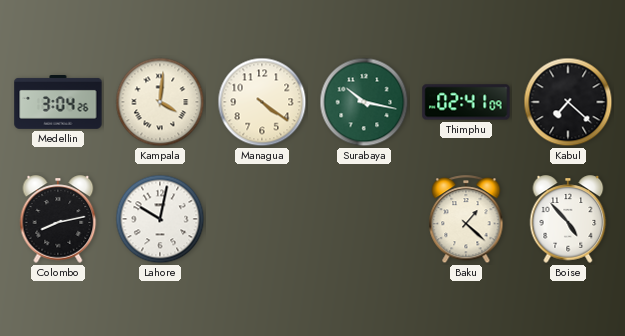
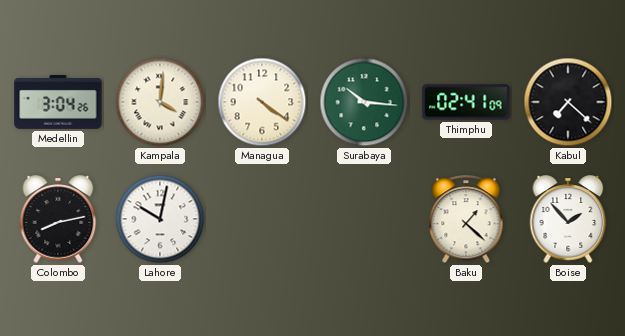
Surabaya: 10:17 -> 10:16 (364, 102)
Boise: 4:53 -> 1:53 (568, 219)
